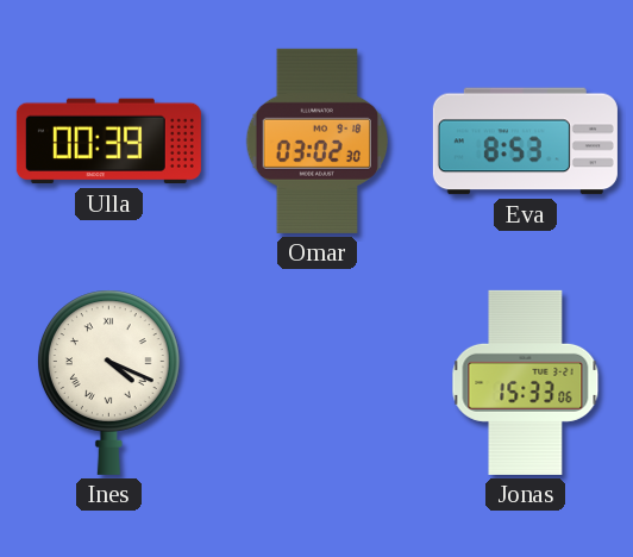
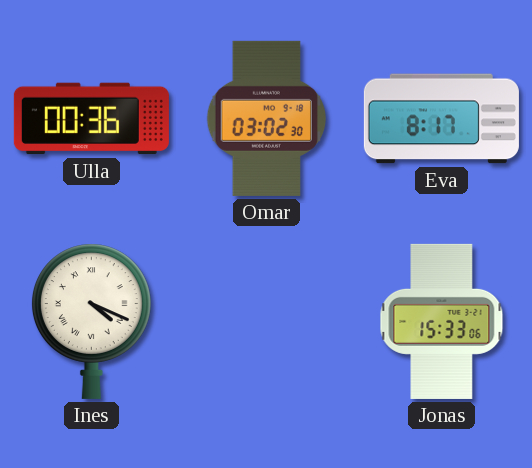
Ulla: 00:39 -> 00:36 (91, 119)
Eva: 8:53 -> 8:17 (441, 119)
